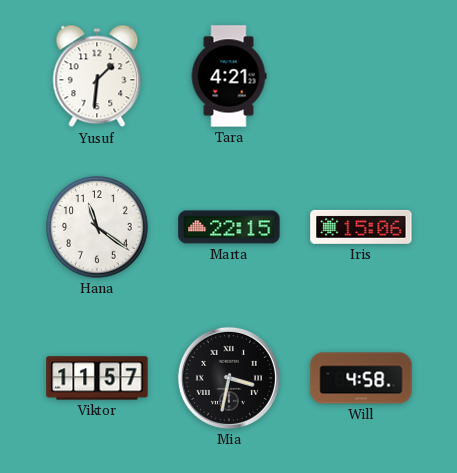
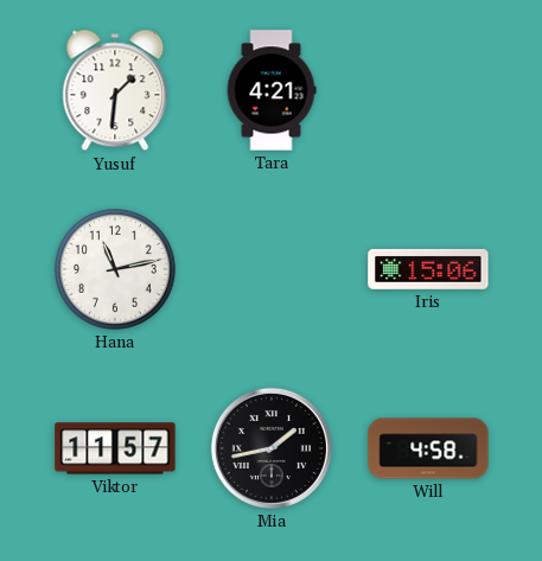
Hana: 11:21 -> 11:13 (115, 269)
Marta: 22:15 -> none (229, 227)
Mia: 3:32 -> 1:43 (272, 448)
